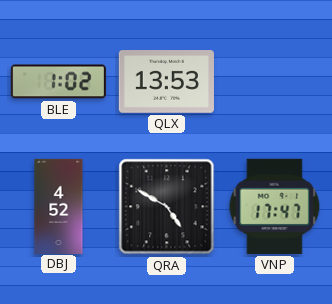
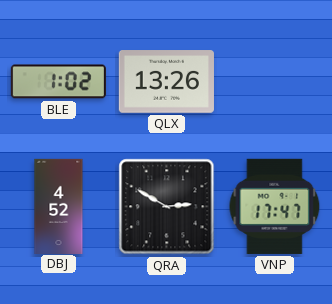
QLX: 13:53 -> 13:26 (166, 82)
QRA: 4:50 -> 2:50 (167, 207)
